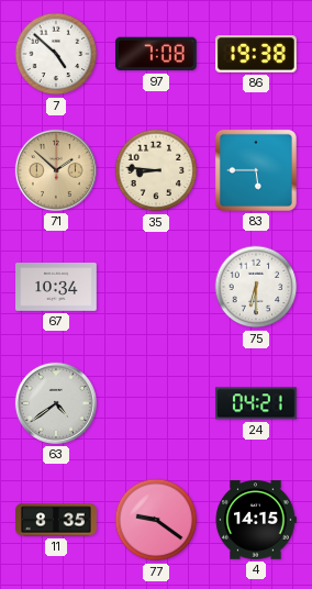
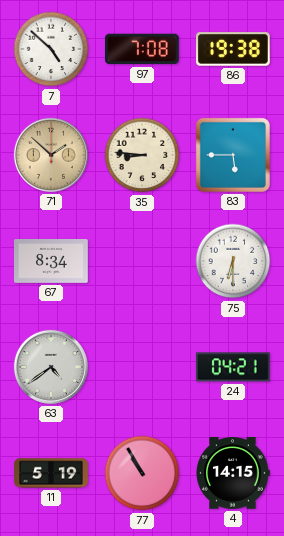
67: 10:34 -> 8:34 (52, 262)
11: 8:35 -> 5:19 (52, 473)
77: 9:21 -> 10:55 (142, 473)
